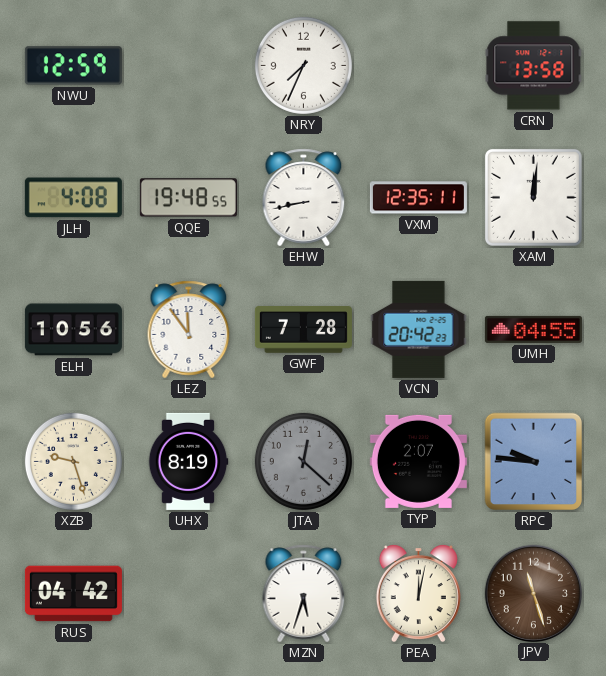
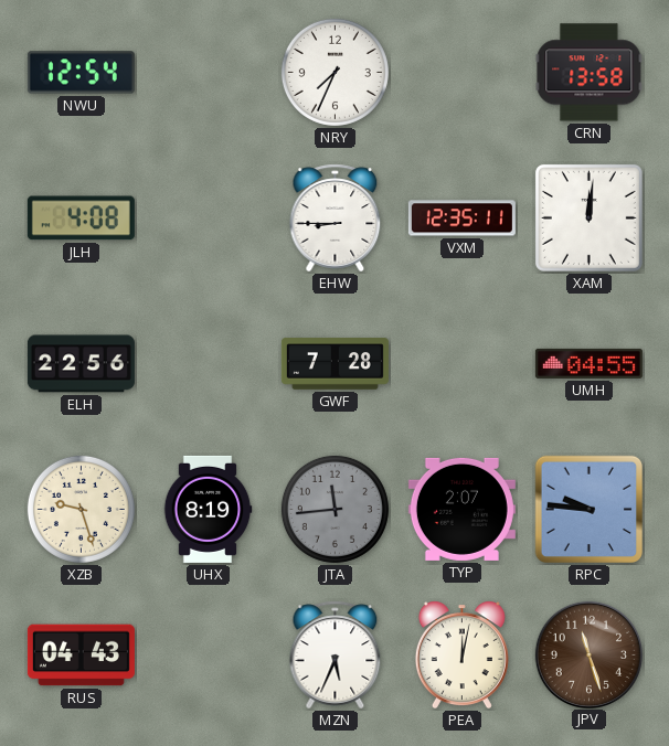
NWU: 12:59 -> 12:54 (81, 73)
QQE: 19:48 -> none (188, 198)
EHW: 8:43 -> 8:45 (336, 219)
ELH: 10:56 -> 22:56 (81, 364)
LEZ: 11:54 -> none (189, 330)
VCN: 20:42 -> none (419, 329)
JTA: 12:22 -> 11:44 (334, 509)
RUS: 04:42 -> 04:43 (81, 656)
MZN: 5:33 -> 5:34 (336, 656)
